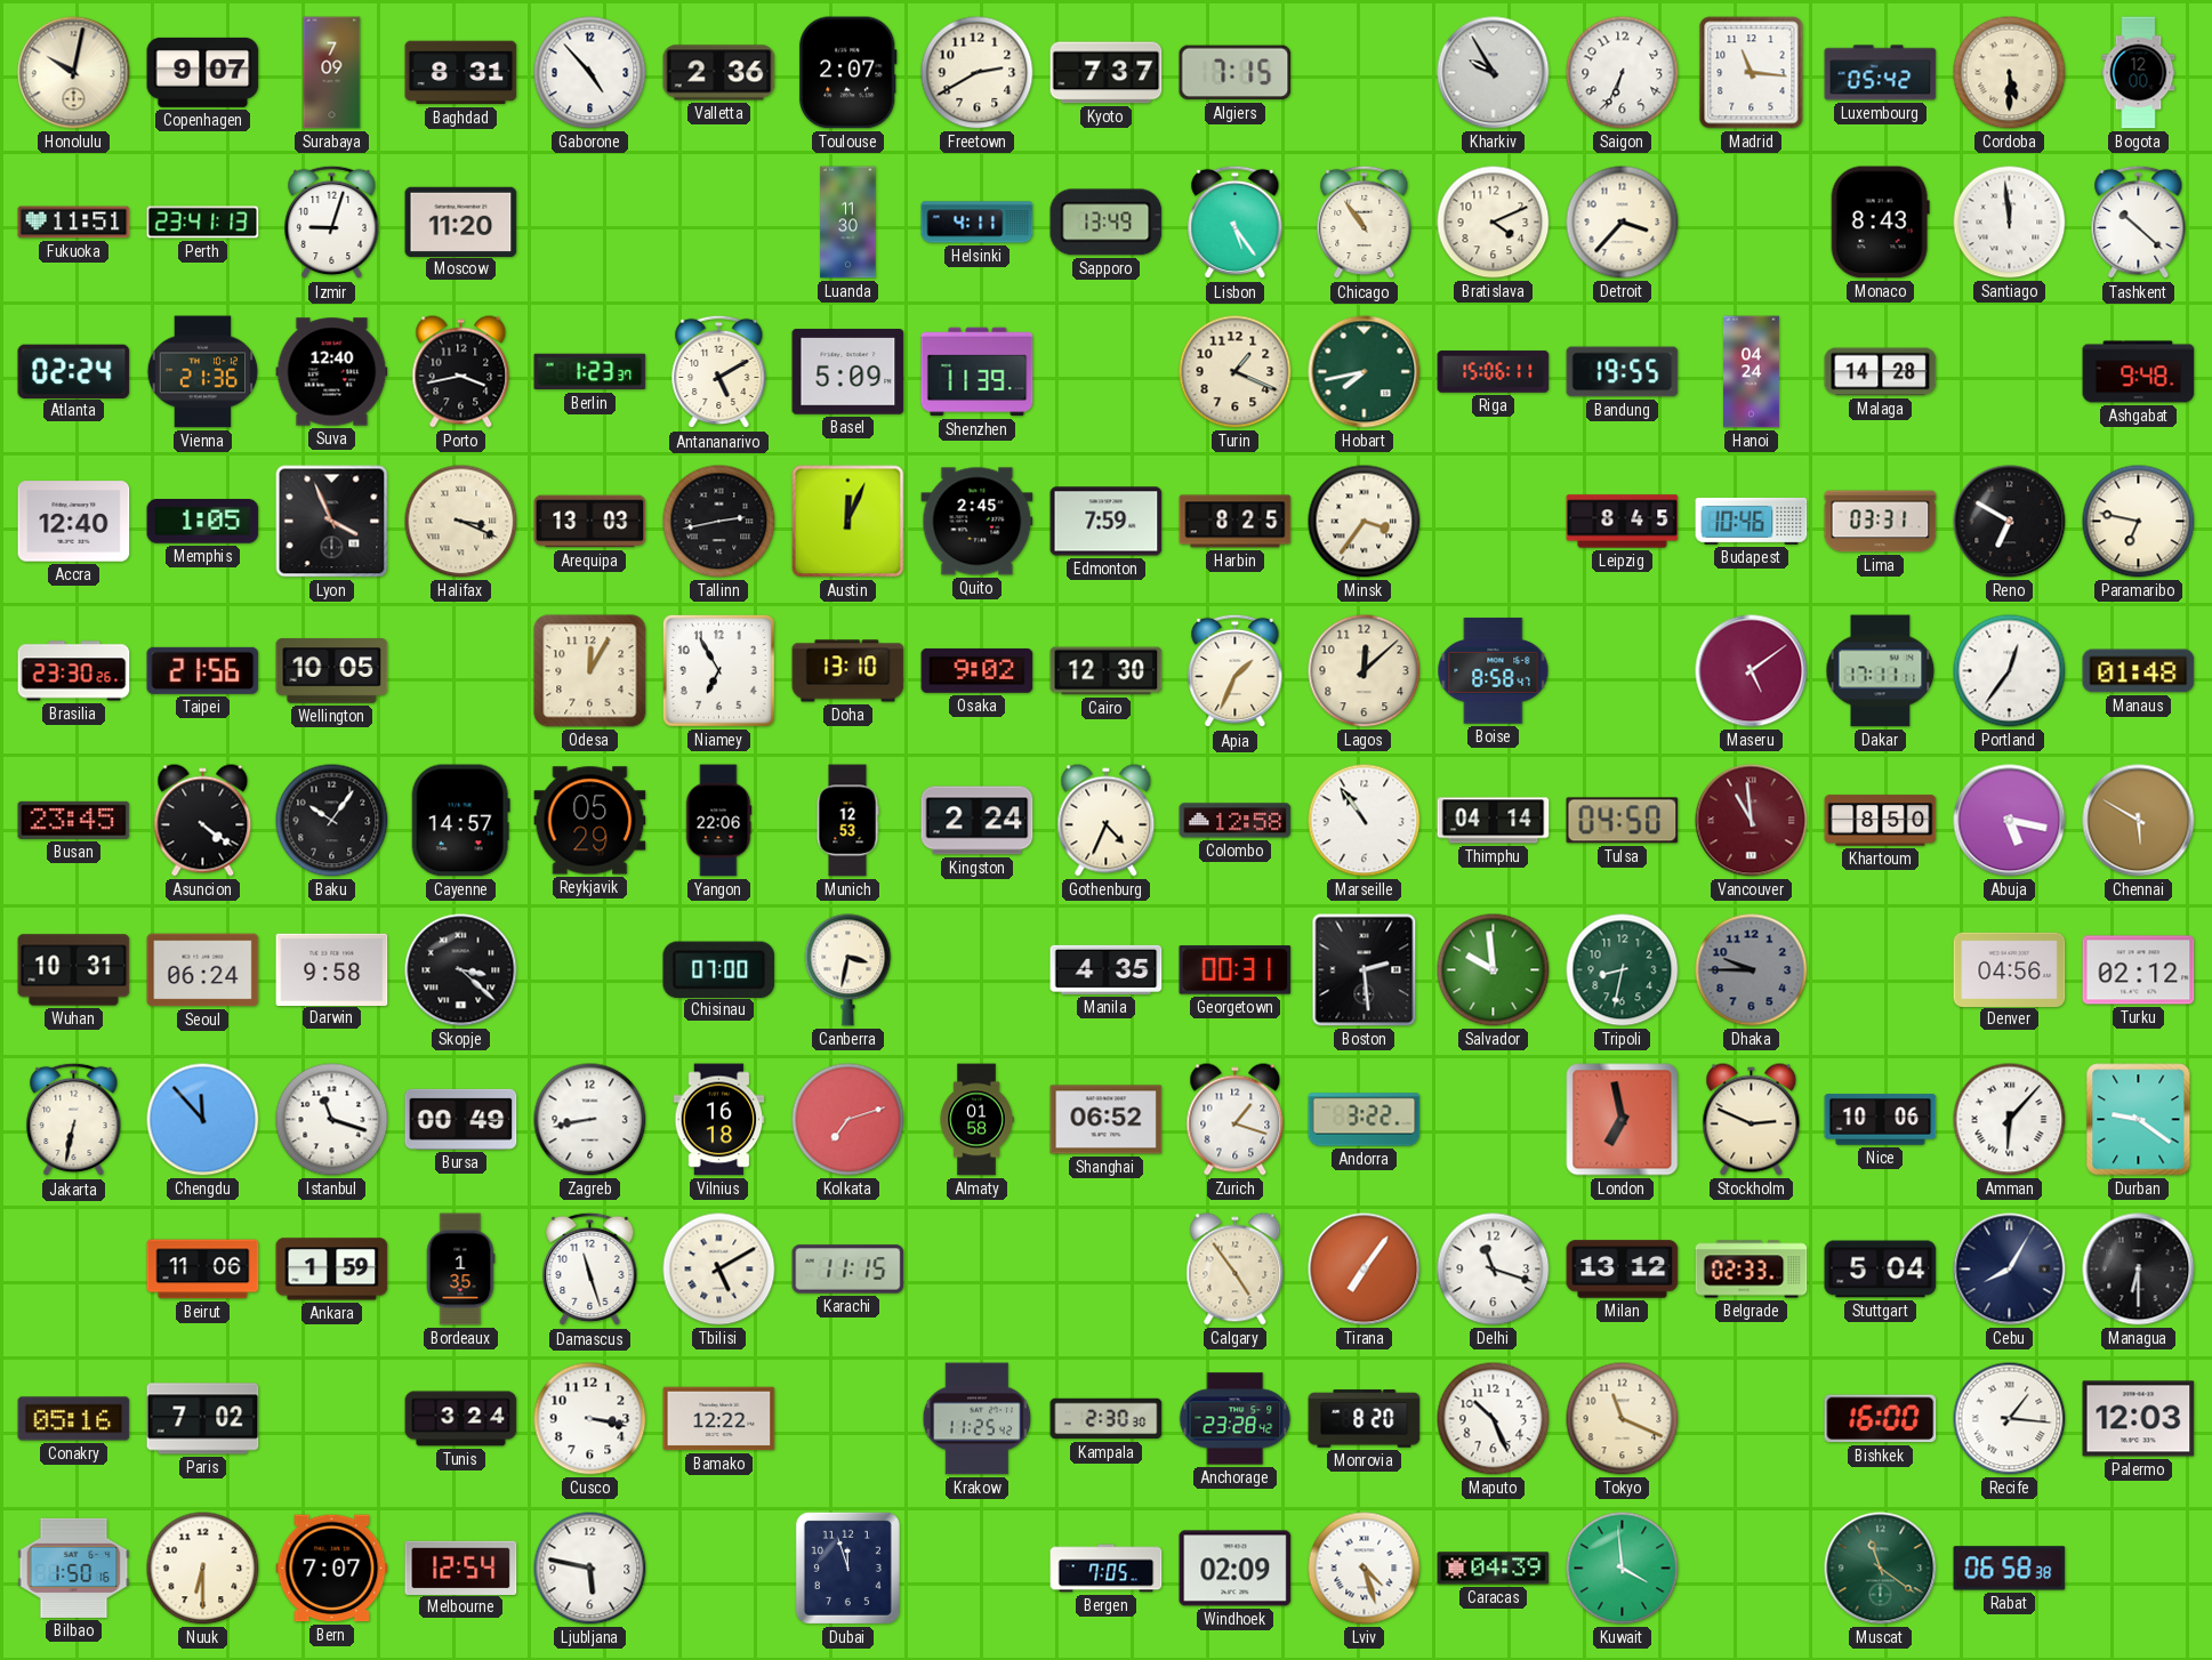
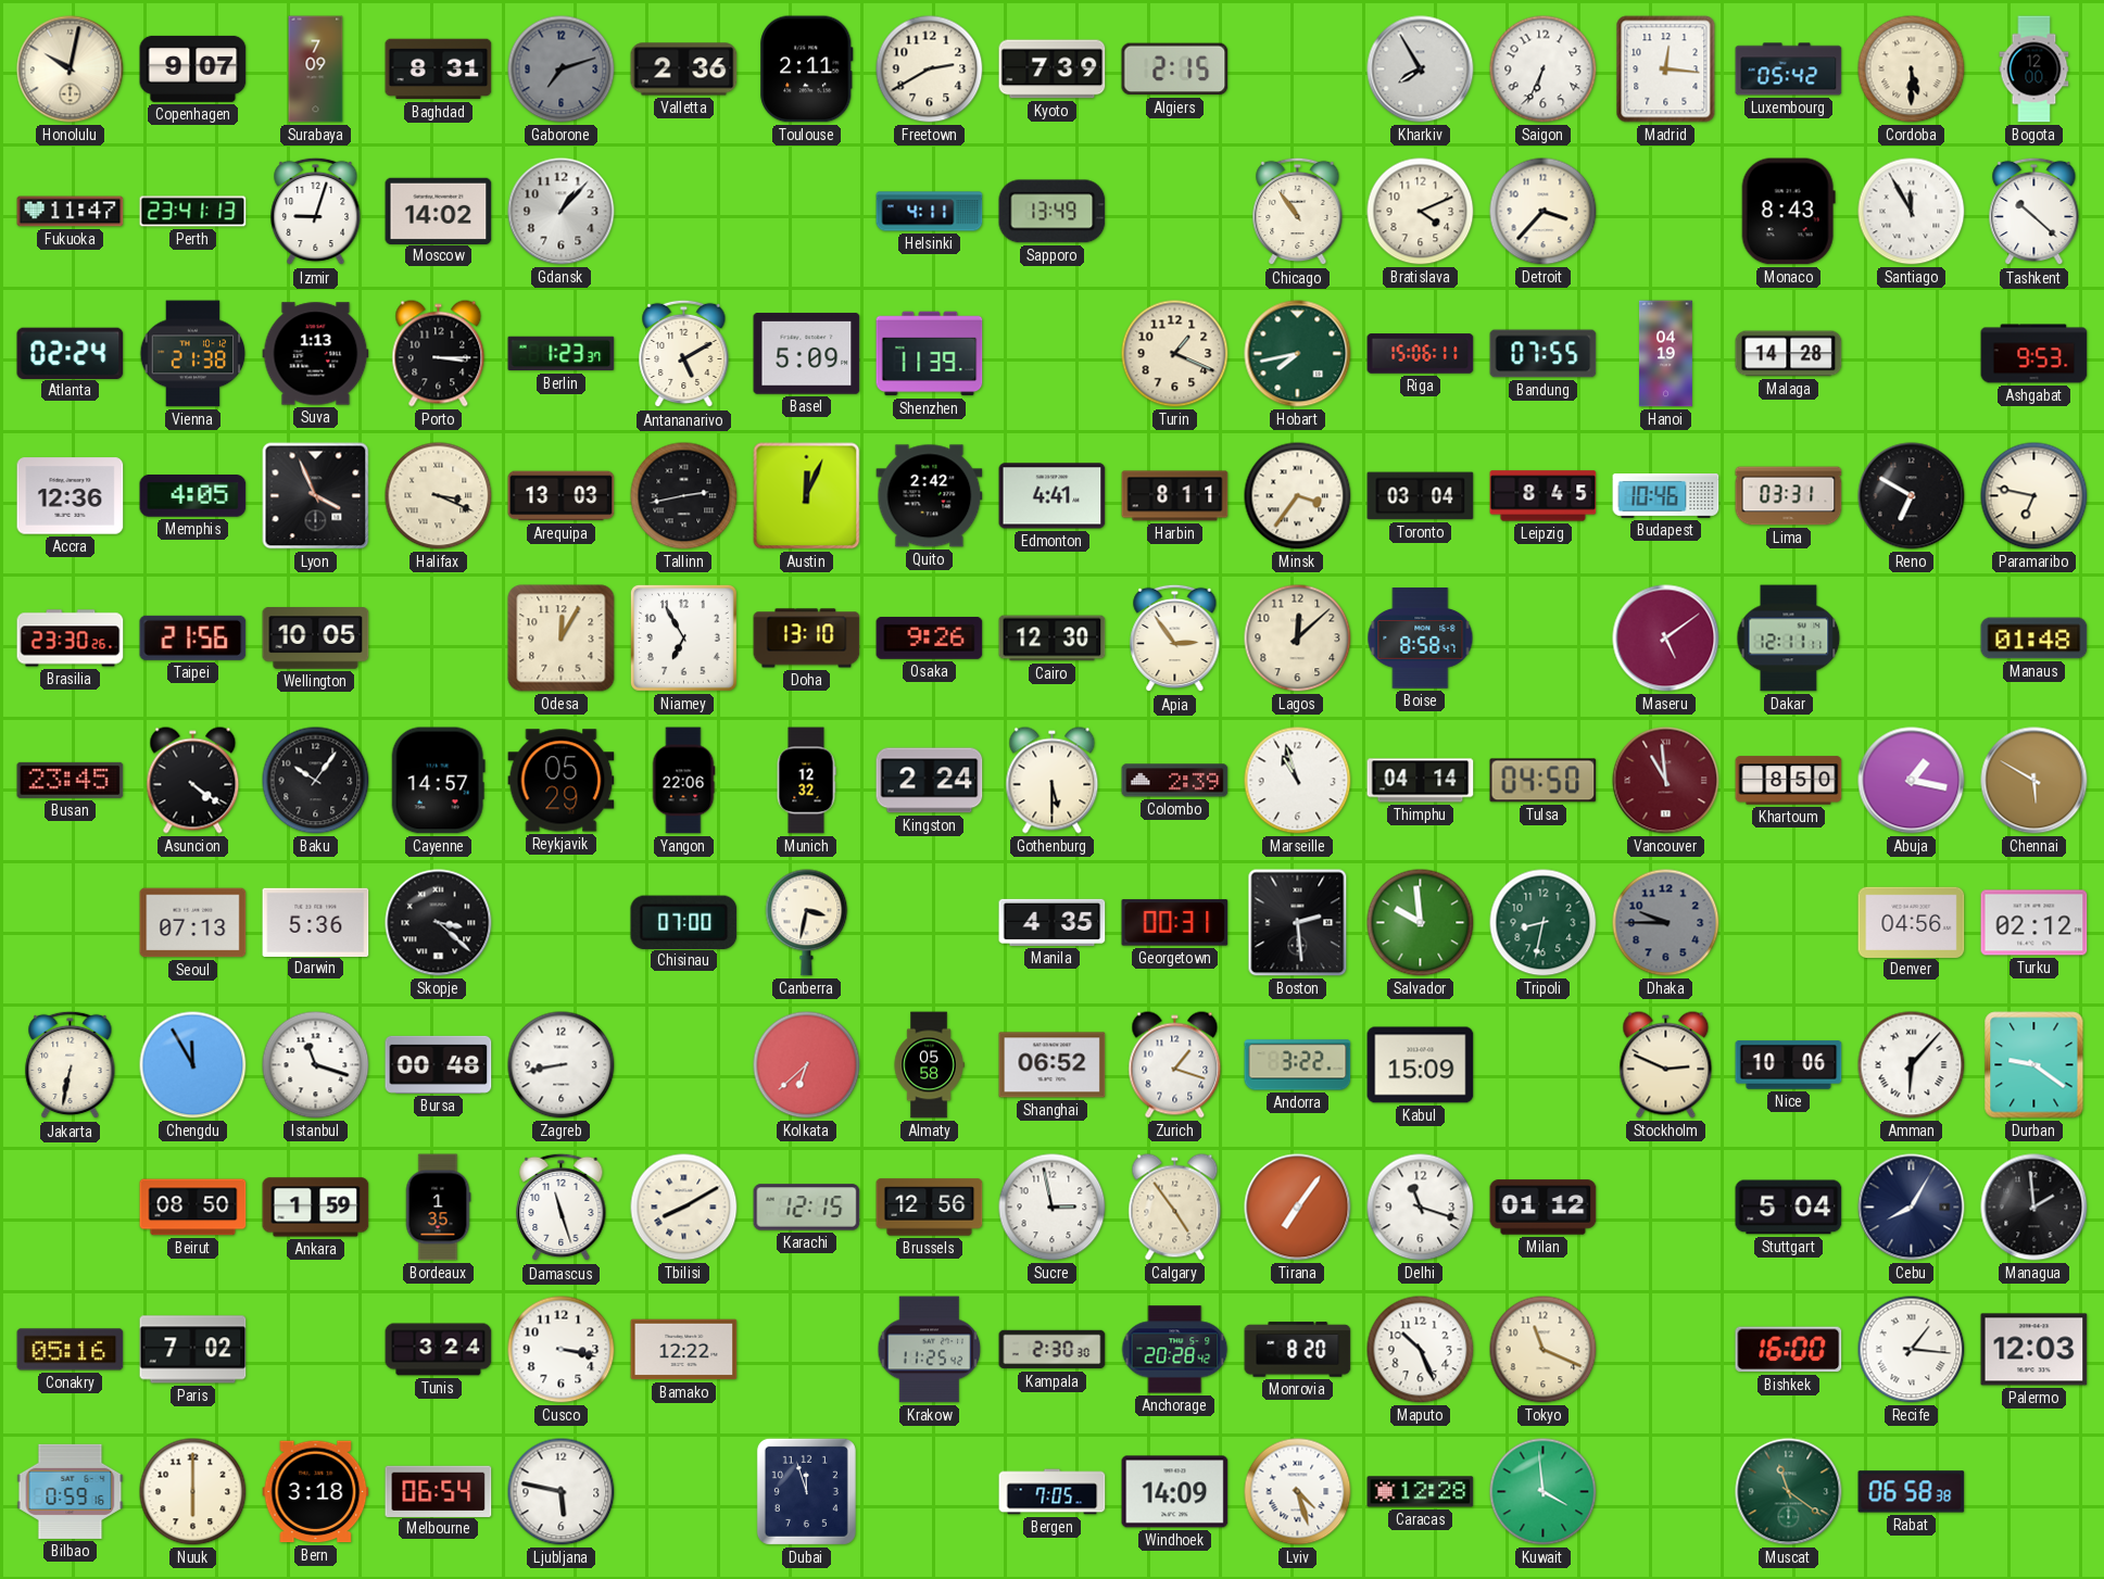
Gaborone: 4:53 -> 7:12 (562, 70)
Gaborone dial: white -> grey (562, 70)
Toulouse: 2:07 -> 2:11 (807, 70)
Kyoto: 7:37 -> 7:39 (1053, 70)
Algiers: 7:15 -> 2:15 (1175, 70)
Kharkiv: 9:55 -> 7:55 (1421, 70)
Madrid: 11:16 -> 12:16 (1666, 70)
Fukuoka: 11:51 -> 11:47 (71, 212)
Moscow: 11:20 -> 14:02 (439, 211)
Gdansk: none -> 1:07 (562, 212)
Luanda: 11:30 -> none (848, 223)
Lisbon: 5:24 -> none (1236, 223)
Santiago: 11:59 -> 11:55 (1912, 212)
Vienna: 21:36 -> 21:38 (193, 354)
Suva: 12:40 -> 1:13 (316, 354)
Porto: 3:43 -> 3:15 (439, 354)
Bandung: 19:55 -> 07:55 (1544, 354)
Hanoi: 04:24 -> 04:19 (1665, 354)
Ashgabat: 9:48 -> 9:53 (2034, 354)
Accra: 12:40 -> 12:36 (71, 496)
Memphis: 1:05 -> 4:05 (193, 496)
Quito: 2:45 -> 2:42 (930, 496)
Edmonton: 7:59 -> 4:41 (1053, 496)
Harbin: 8:25 -> 8:11 (1175, 496)
Toronto: none -> 03:04 (1421, 496)
Osaka: 9:02 -> 9:26 (930, 639)
Apia: 1:34 -> 2:54 (1175, 639)
Dakar: 17:11 -> 12:11 (1789, 639)
Portland: 12:36 -> none (2010, 671)
Munich: 12:53 -> 12:32 (806, 781)
Gothenburg: 4:34 -> 5:30 (1053, 781)
Colombo: 12:58 -> 2:39 (1175, 781)
Marseille: 10:54 -> 10:57 (1298, 781)
Abuja: 5:17 -> 1:17 (1912, 781)
Wuhan: 10:31 -> none (74, 970)
Seoul: 06:24 -> 07:13 (193, 923)
Darwin: 9:58 -> 5:36 (316, 922)
Chengdu: 11:53 -> 11:55 (193, 1065)
Bursa: 00:49 -> 00:48 (439, 1064)
Vilnius: 16:18 -> none (719, 1120)
Kolkata: 7:12 -> 6:38 (807, 1065)
Almaty: 01:58 -> 05:58 (929, 1065)
Kabul: none -> 15:09 (1421, 1065)
London: 6:58 -> none (1623, 1120)
Beirut: 11:06 -> 08:50 (193, 1208)
Tbilisi: 5:10 -> 8:10 (684, 1208)
Karachi: 11:15 -> 12:15 (807, 1208)
Brussels: none -> 12:56 (930, 1208)
Sucre: none -> 2:58 (1053, 1208)
Milan: 13:12 -> 01:12 (1544, 1208)
Belgrade: 02:33 -> none (1752, 1270)
Managua: 6:30 -> 1:59 (2034, 1208)
Anchorage: 23:28 -> 20:28 (1175, 1350)
Bilbao: 1:50 -> 0:59 (71, 1491)
Nuuk: 6:30 -> 6:00 (193, 1492)
Bern: 7:07 -> 3:18 (316, 1492)
Melbourne: 12:54 -> 06:54 (439, 1491)
Windhoek: 02:09 -> 14:09 (1175, 1492)
Caracas: 04:39 -> 12:28 (1421, 1492)
